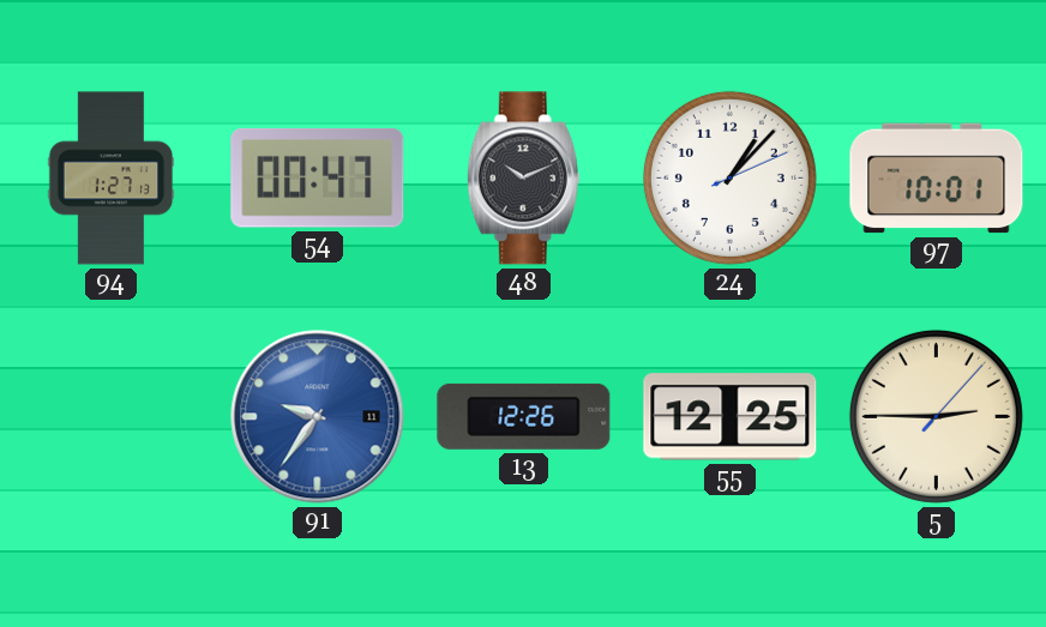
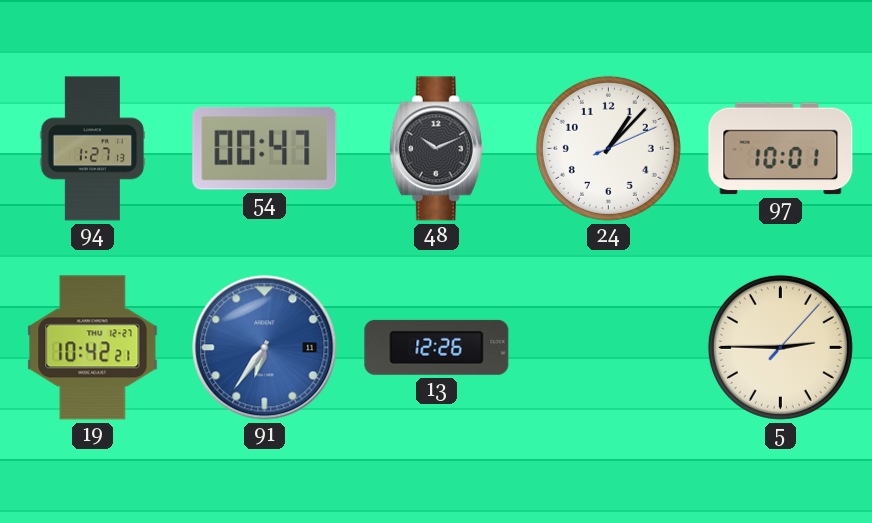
19: none -> 10:42 (93, 348)
91: 9:36 -> 6:36 (265, 348)
55: 12:25 -> none (731, 417)
